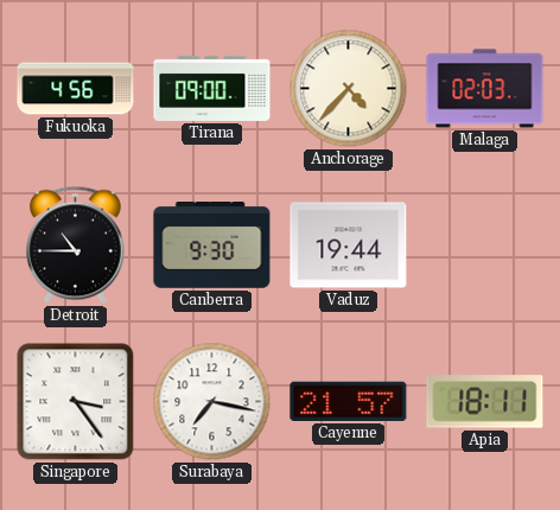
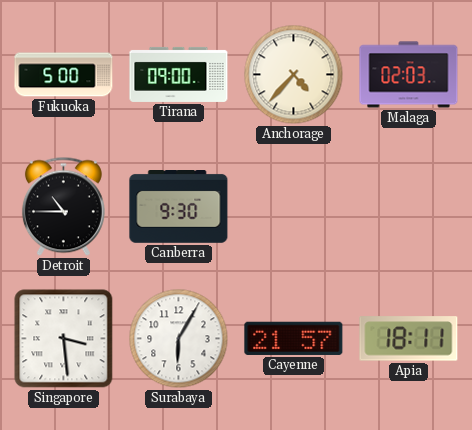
Fukuoka: 4:56 -> 5:00 (64, 75)
Vaduz: 19:44 -> none (349, 246)
Singapore: 3:24 -> 3:29 (64, 339)
Surabaya: 7:17 -> 6:05 (179, 339)
